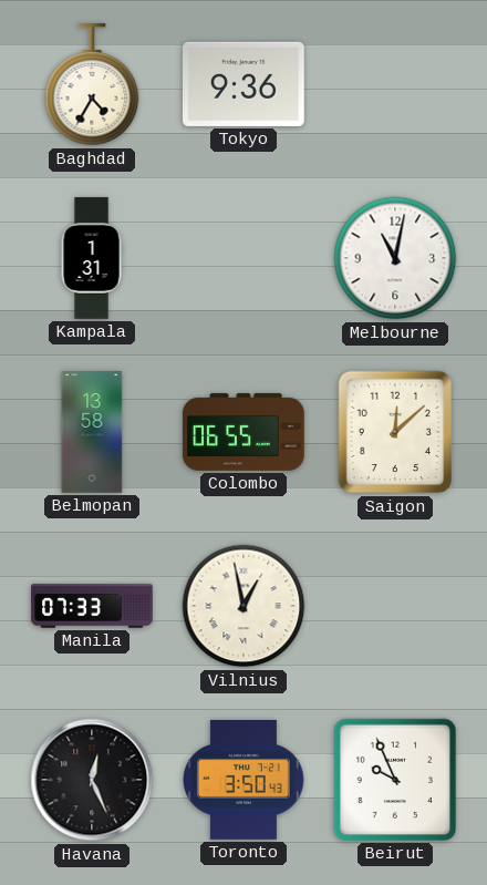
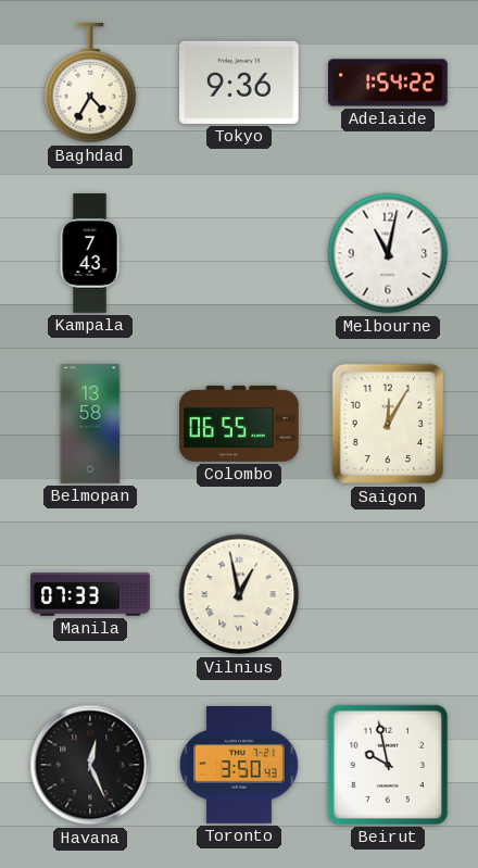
Adelaide: none -> 1:54 (388, 83)
Kampala: 1:31 -> 7:43 (90, 253)
Saigon: 12:08 -> 12:05 (388, 424)
Beirut: 9:56 -> 9:58 (388, 765)
